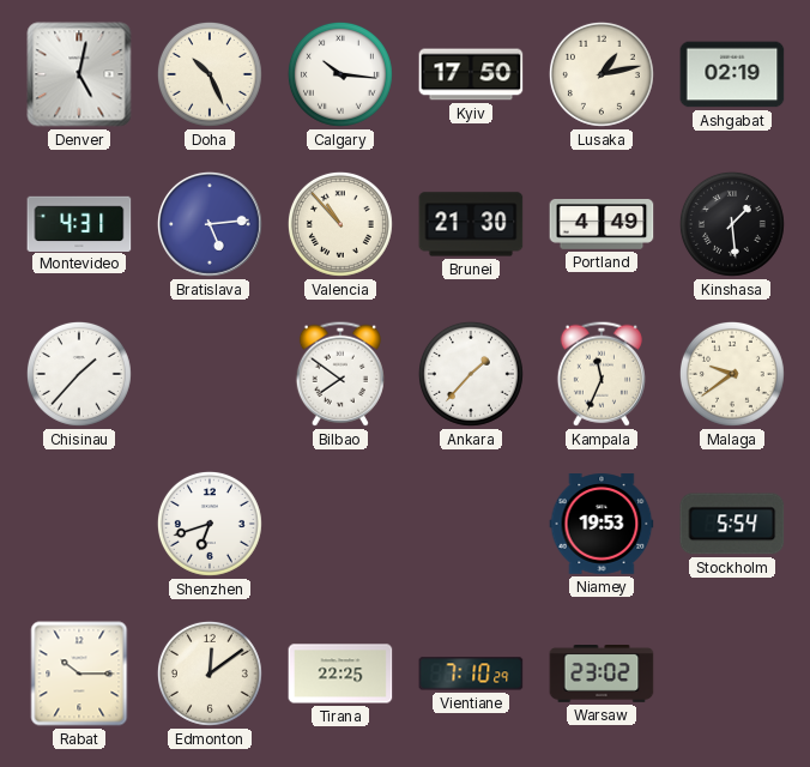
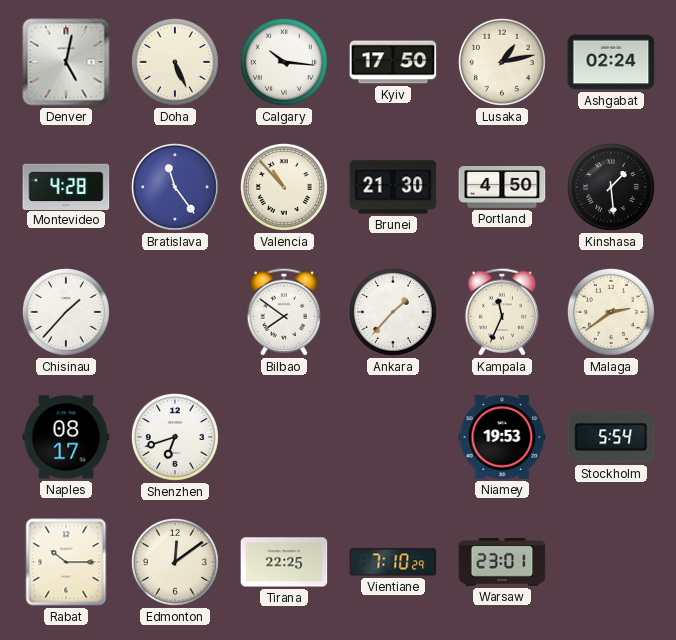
Doha: 10:26 -> 5:26 (175, 62)
Ashgabat: 02:19 -> 02:24 (611, 62)
Montevideo: 4:31 -> 4:28 (66, 186)
Bratislava: 5:14 -> 11:24 (175, 187)
Portland: 4:49 -> 4:50 (502, 188)
Malaga: 9:39 -> 2:39 (611, 312)
Naples: none -> 08:17 (66, 437)
Warsaw: 23:02 -> 23:01 (502, 563)
